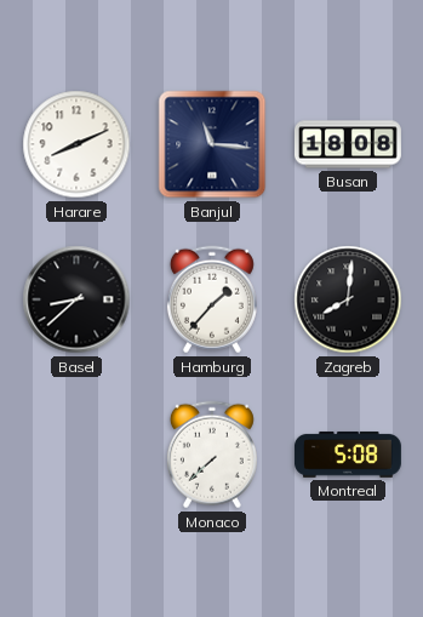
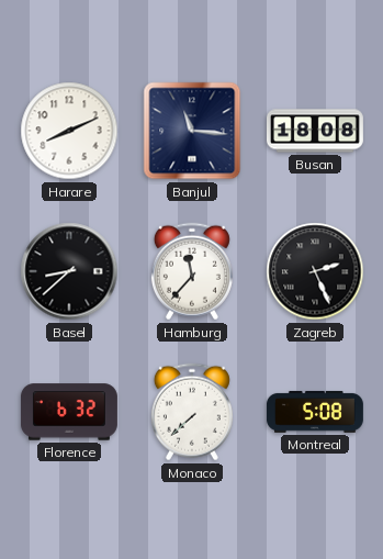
Hamburg: 1:37 -> 11:37 (192, 271)
Zagreb: 8:01 -> 2:26 (315, 271)
Florence: none -> 6:32 (69, 412)
